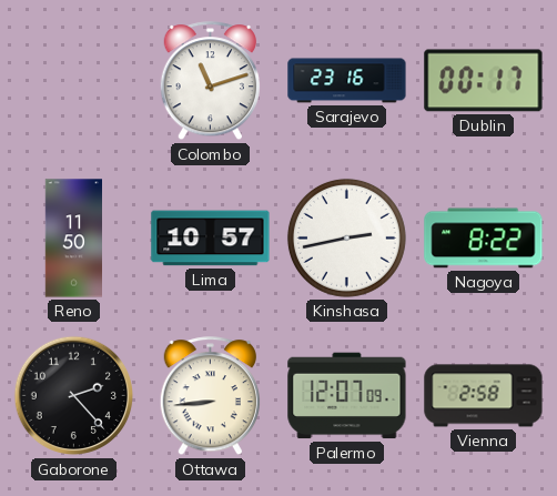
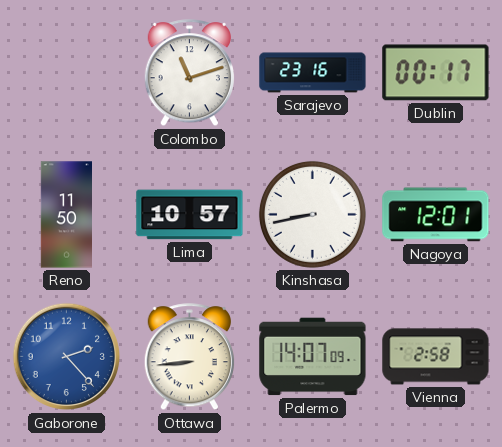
Kinshasa: 2:43 -> 8:43 (312, 214)
Nagoya: 8:22 -> 12:01 (436, 215)
Gaborone dial: black -> blue (67, 357)
Palermo: 12:07 -> 14:07 (313, 357)
